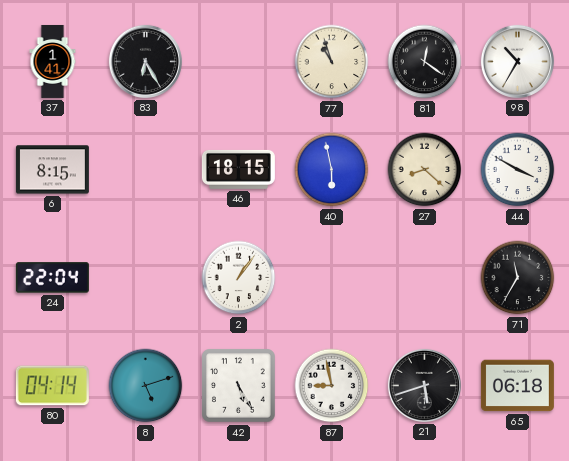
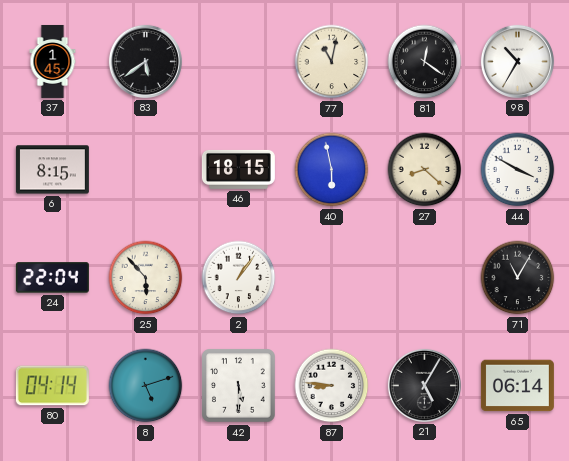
37: 1:41 -> 1:45 (53, 61)
83: 6:25 -> 5:39 (145, 61)
77: 10:57 -> 11:02 (332, 62)
25: none -> 5:53 (146, 278)
71: 11:35 -> 11:05 (518, 278)
42: 5:25 -> 5:30 (239, 386)
87: 8:58 -> 8:46 (332, 386)
21: 5:42 -> 5:05 (424, 385)
65: 06:18 -> 06:14 (517, 386)
